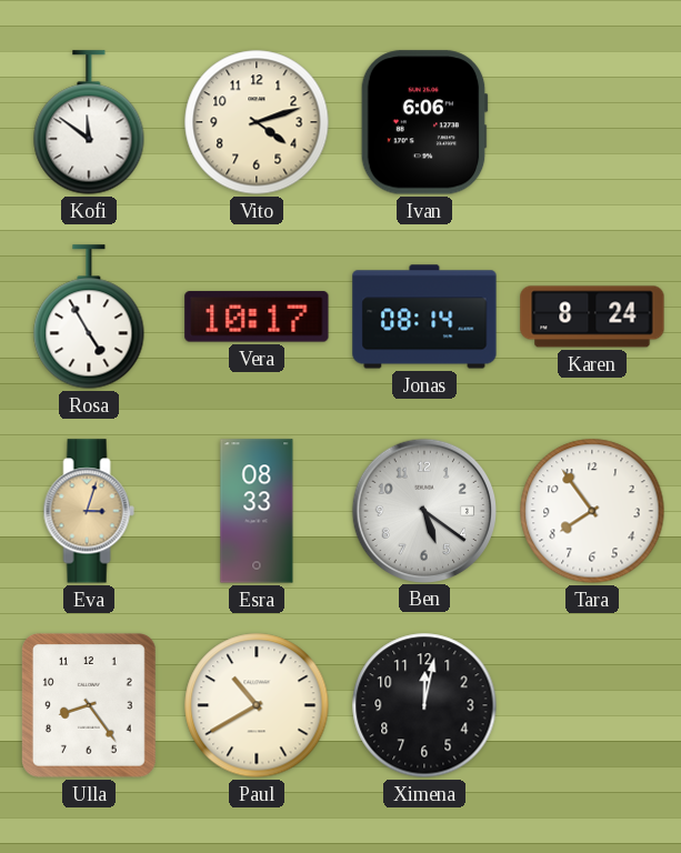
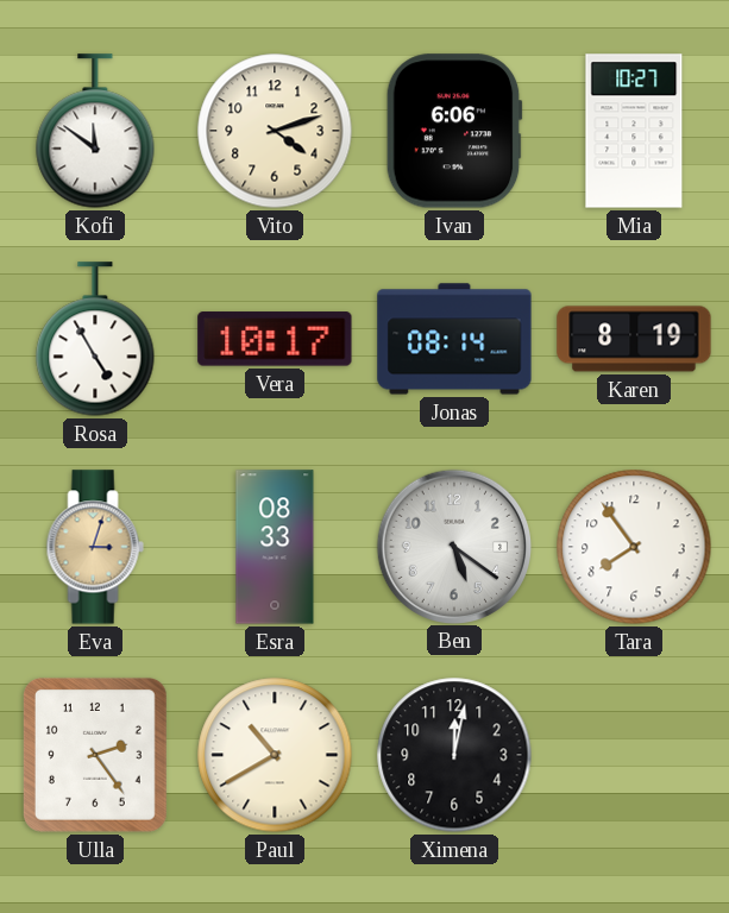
Mia: none -> 10:27 (634, 131)
Karen: 8:24 -> 8:19 (634, 339)
Ulla: 8:24 -> 2:24 (95, 755)
